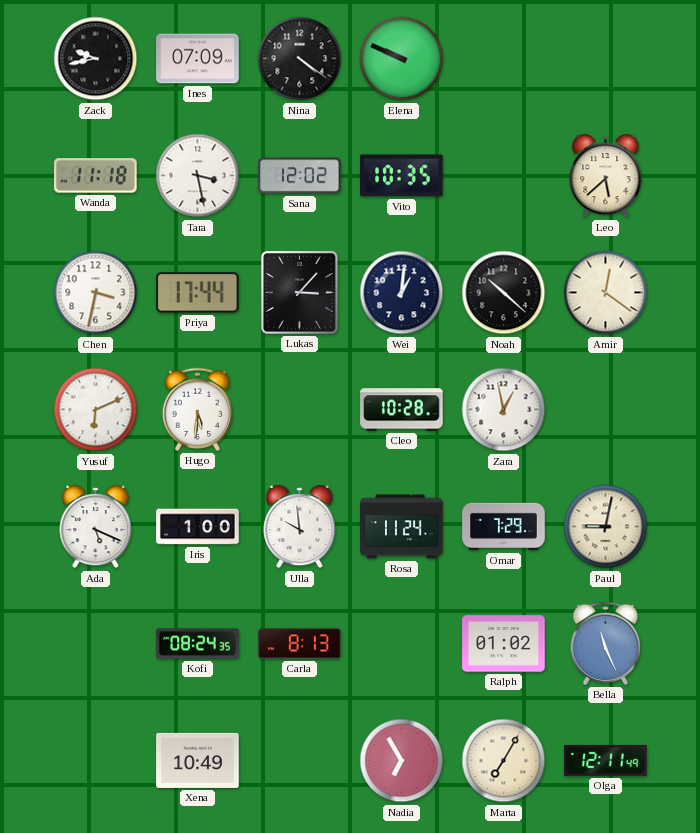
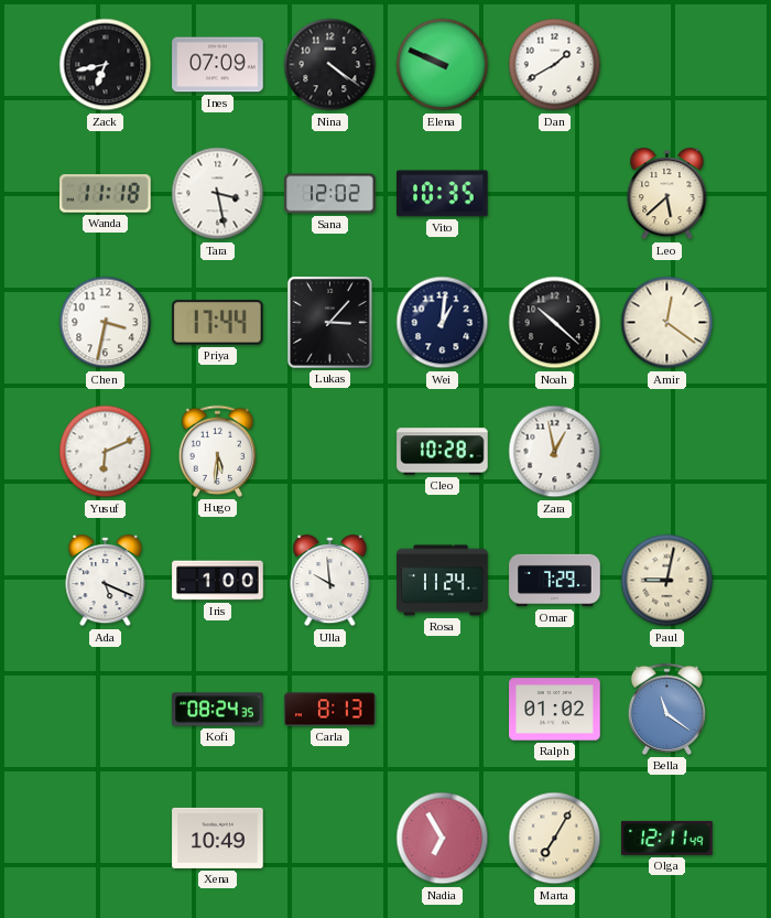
Zack: 9:43 -> 6:43 (106, 65)
Dan: none -> 1:40 (555, 65)
Bella: 11:26 -> 11:21 (666, 709)
